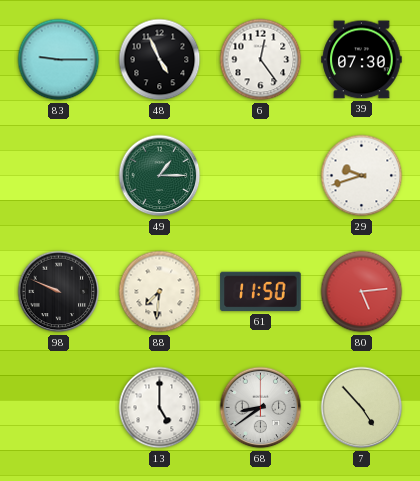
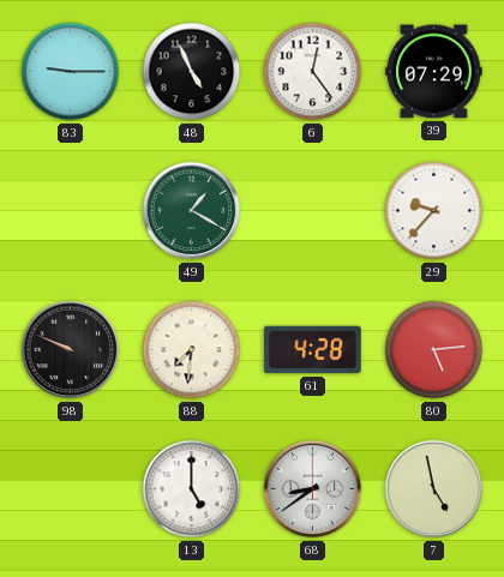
39: 07:30 -> 07:29 (434, 72)
49: 1:15 -> 1:20 (192, 211)
29: 9:42 -> 9:37 (434, 211)
61: 11:50 -> 4:28 (313, 350)
7: 4:53 -> 4:58 (434, 489)
